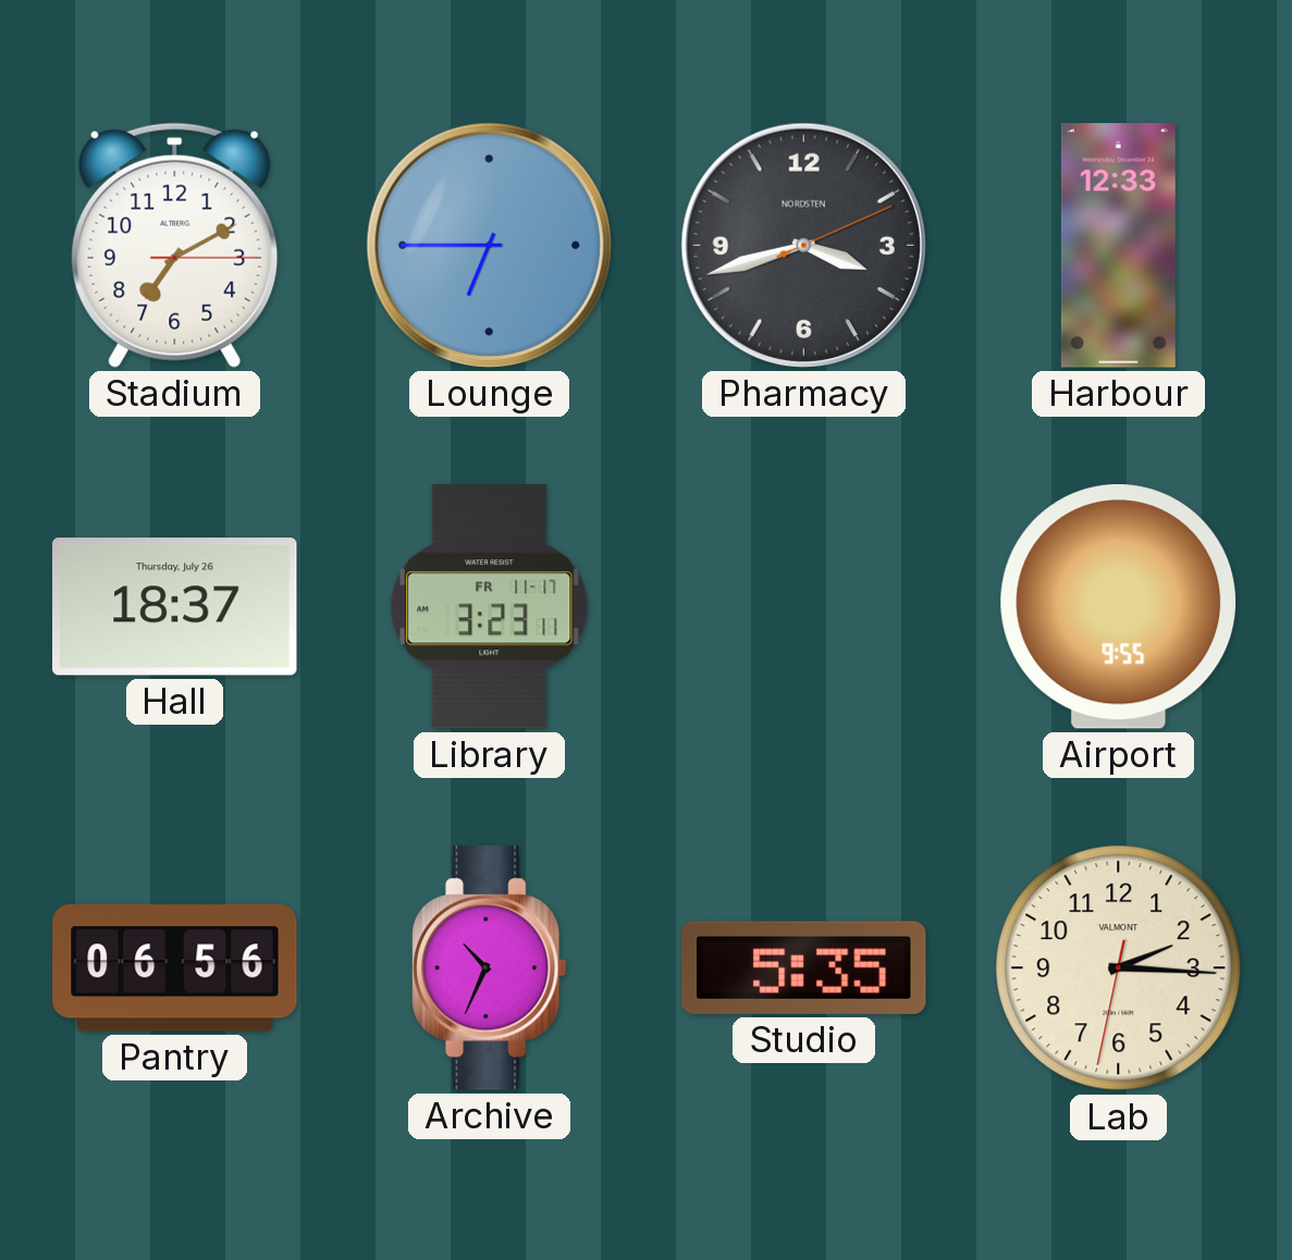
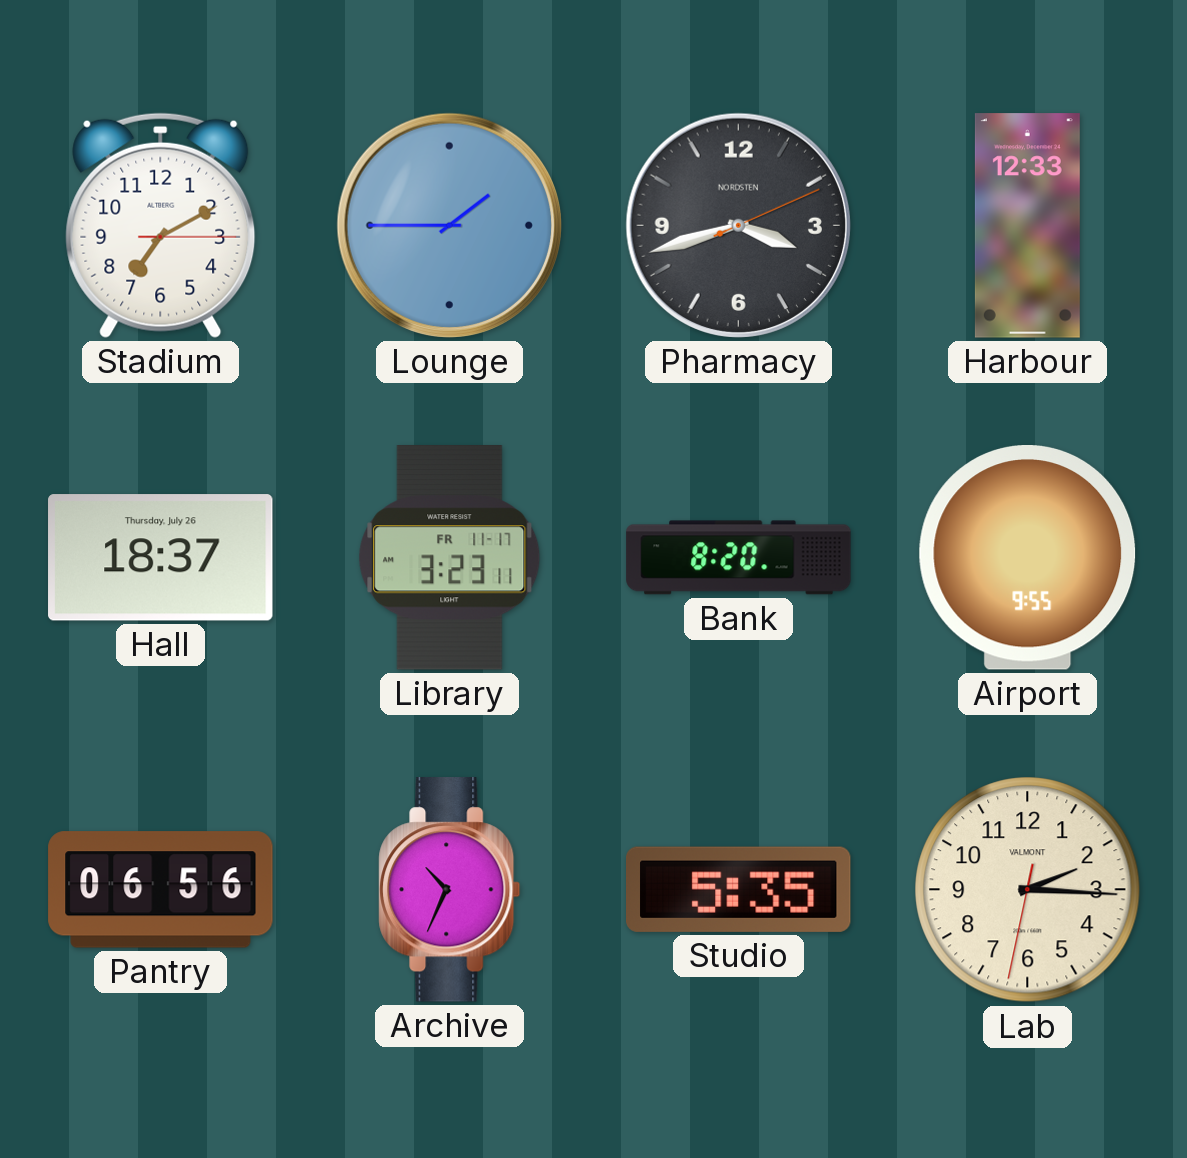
Lounge: 6:45 -> 1:45 (449, 225)
Bank: none -> 8:20 (739, 558)
